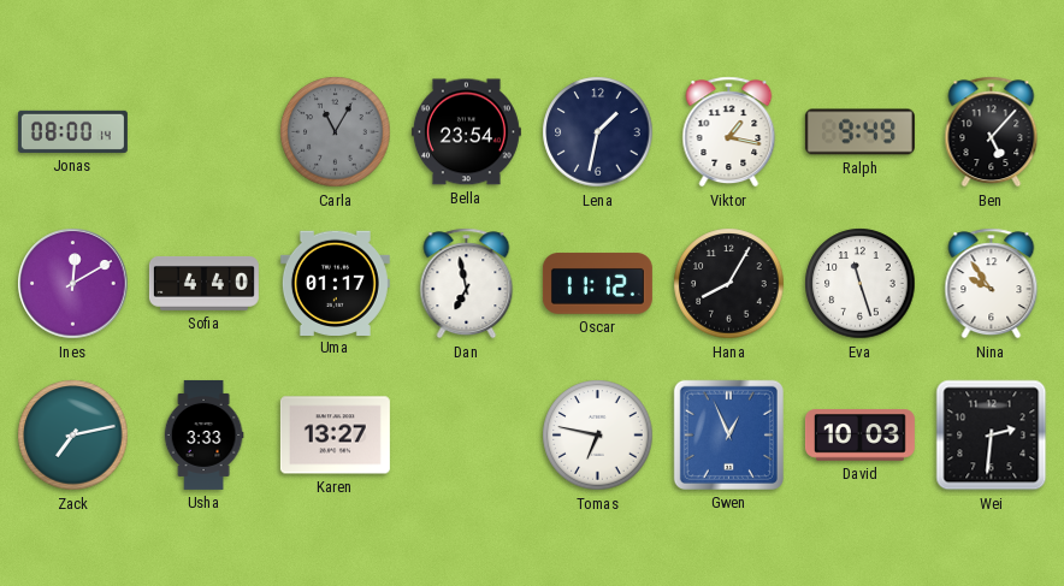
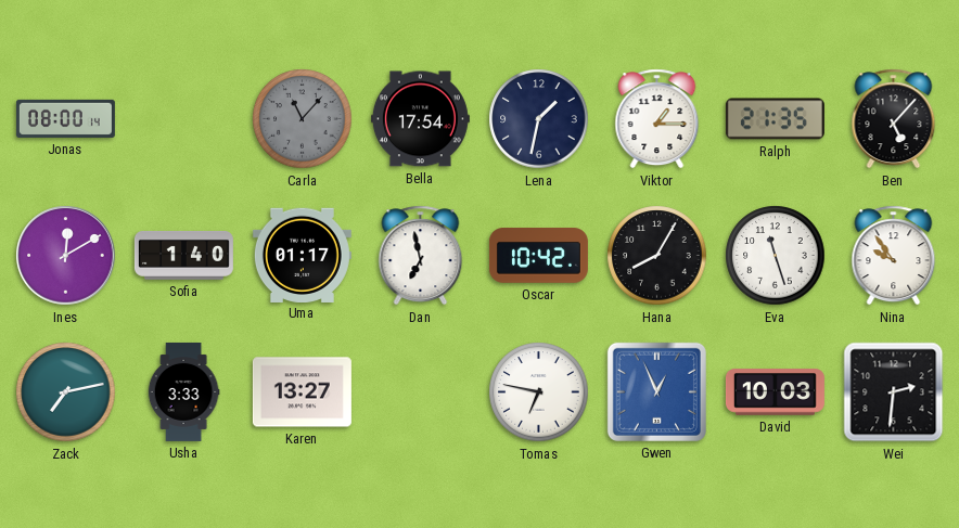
Carla: 11:05 -> 11:07 (303, 119)
Bella: 23:54 -> 17:54 (420, 119)
Viktor: 1:17 -> 1:15 (657, 119)
Ralph: 9:49 -> 21:35 (775, 119)
Sofia: 4:40 -> 1:40 (183, 255)
Oscar: 11:12 -> 10:42 (538, 256)
